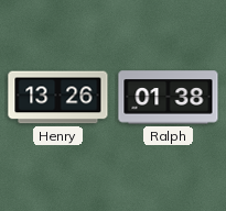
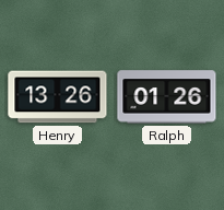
Ralph: 01:38 -> 01:26 (167, 97)
